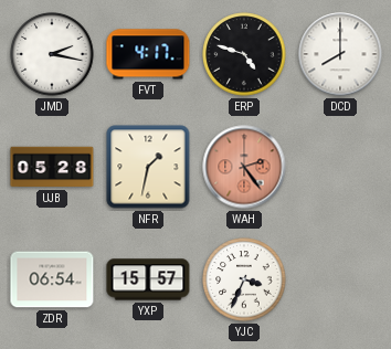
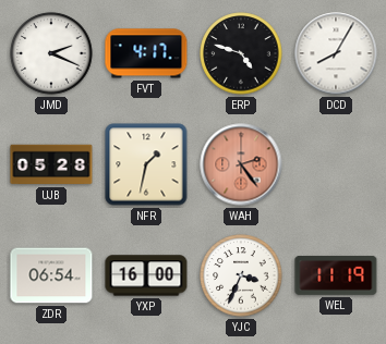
JMD: 2:17 -> 2:19 (51, 53)
DCD: 8:00 -> 8:05 (336, 53)
YXP: 15:57 -> 16:00 (146, 275)
WEL: none -> 11:19 (336, 275)
